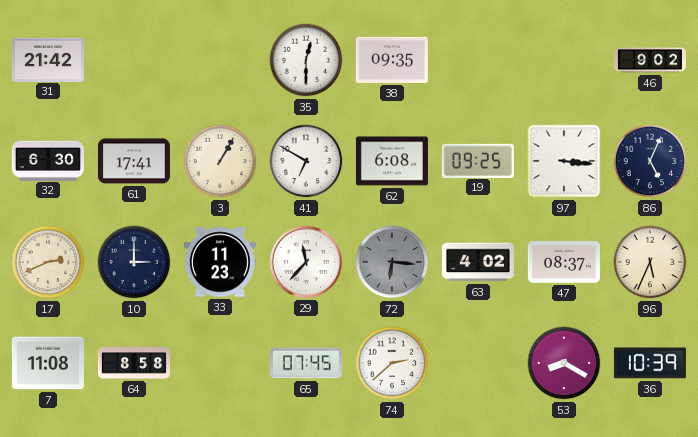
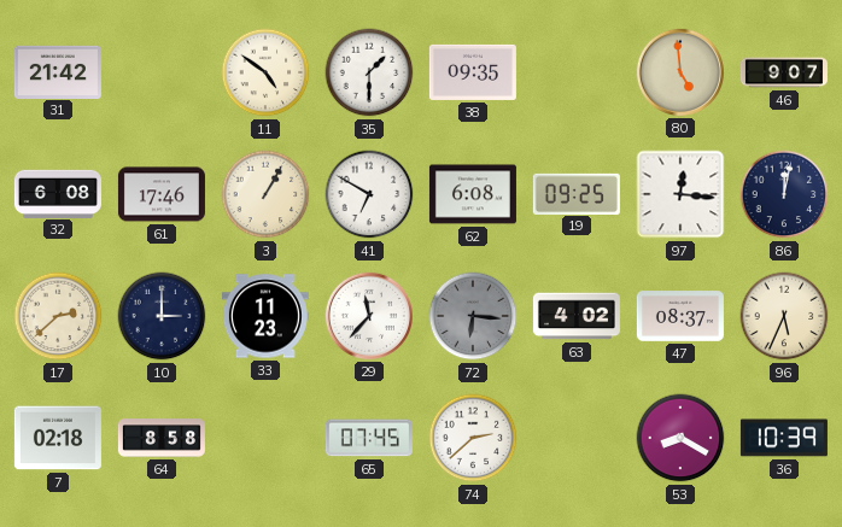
11: none -> 4:51 (265, 72)
35: 12:30 -> 1:30 (369, 72)
80: none -> 4:59 (680, 72)
46: 9:02 -> 9:07 (784, 72)
32: 6:30 -> 6:08 (58, 193)
61: 17:41 -> 17:46 (162, 194)
97: 3:16 -> 12:16 (680, 194)
86: 5:04 -> 12:02 (784, 194)
17: 2:41 -> 2:38 (58, 316)
7: 11:08 -> 02:18 (58, 438)
